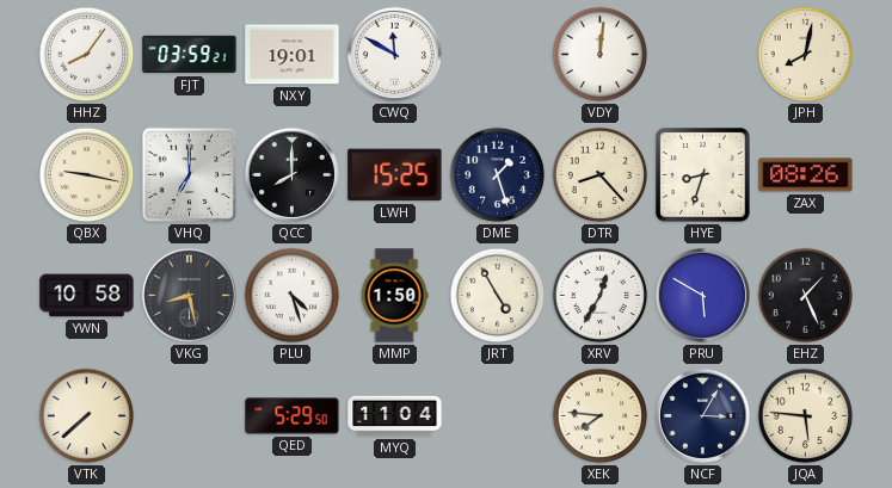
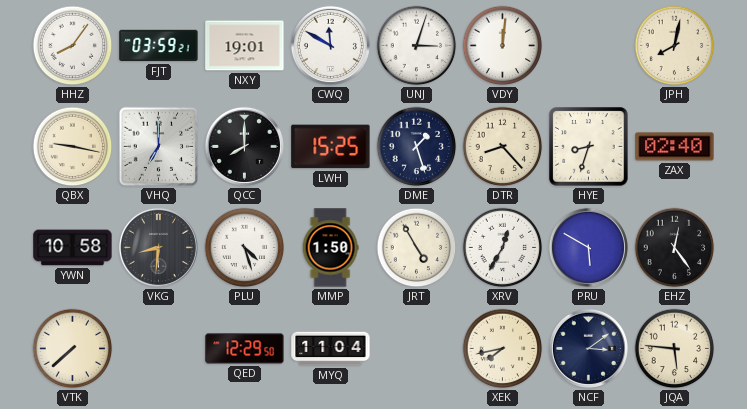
UNJ: none -> 3:03 (417, 46)
ZAX: 08:26 -> 02:40 (675, 147)
VKG: 8:28 -> 8:31 (158, 247)
EHZ: 1:26 -> 12:24 (675, 248)
QED: 5:29 -> 12:29 (245, 349)
XEK: 7:46 -> 7:43 (503, 349)
NCF: 3:05 -> 3:09 (588, 348)
